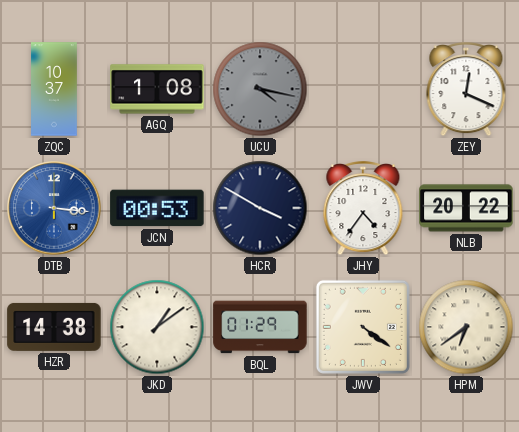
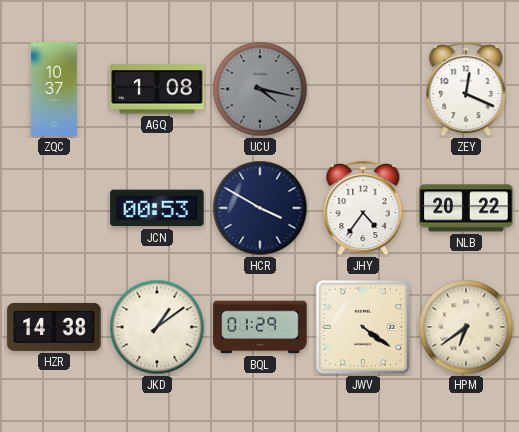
DTB: 3:16 -> none (54, 208)
